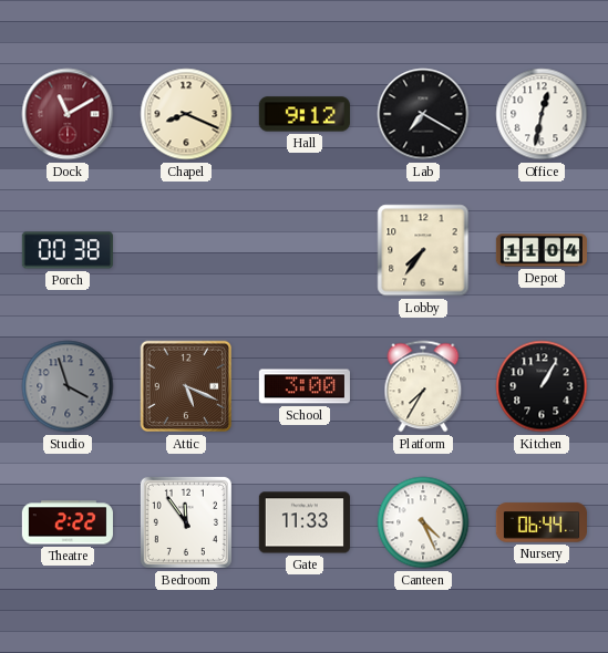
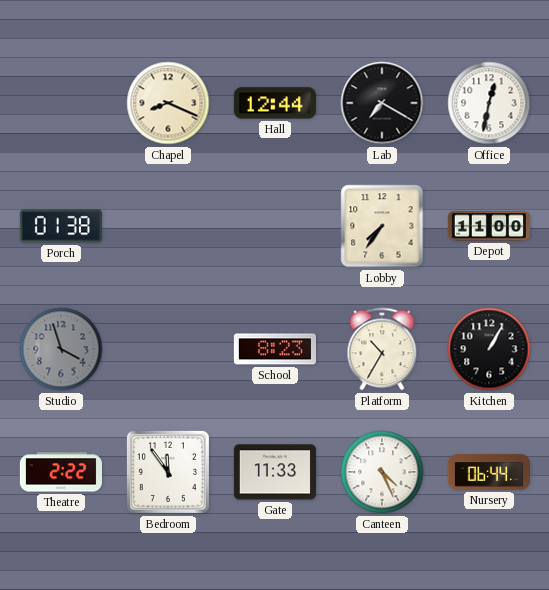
Dock: 11:10 -> none (68, 114)
Hall: 9:12 -> 12:44 (275, 103)
Porch: 00:38 -> 01:38 (61, 226)
Depot: 11:04 -> 11:00 (488, 226)
Attic: 5:19 -> none (186, 386)
School: 3:00 -> 8:23 (275, 349)
Platform: 7:35 -> 10:35 (382, 349)
